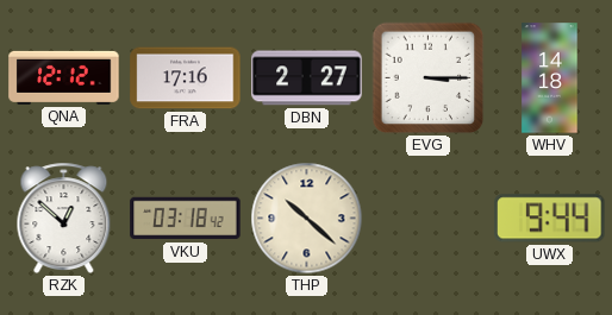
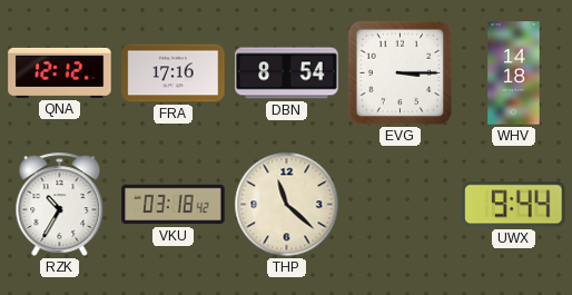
DBN: 2:27 -> 8:54 (287, 73)
RZK: 12:52 -> 10:35 (60, 205)
THP: 10:22 -> 11:22 (287, 205)
